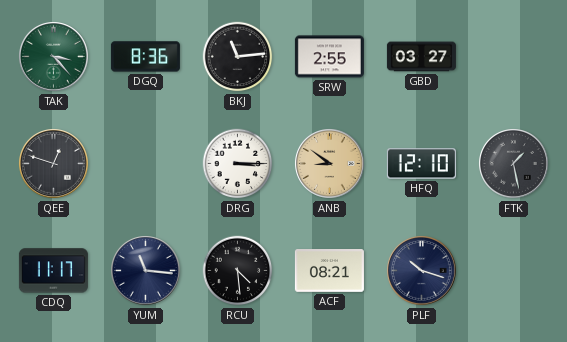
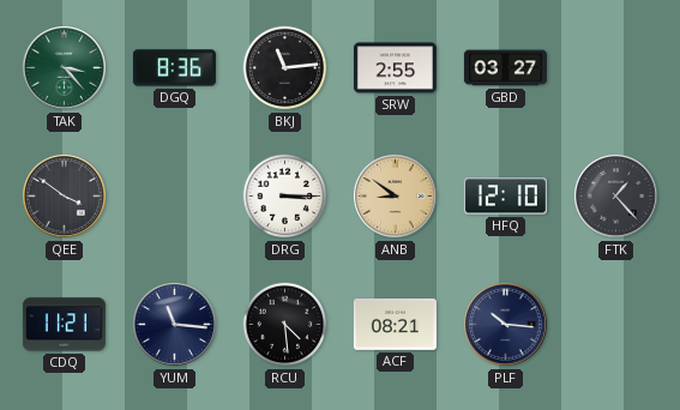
QEE: 12:48 -> 3:51 (65, 197)
FTK: 1:28 -> 1:23 (616, 197)
CDQ: 11:17 -> 11:21 (64, 325)
PLF: 10:18 -> 10:16 (506, 325)
